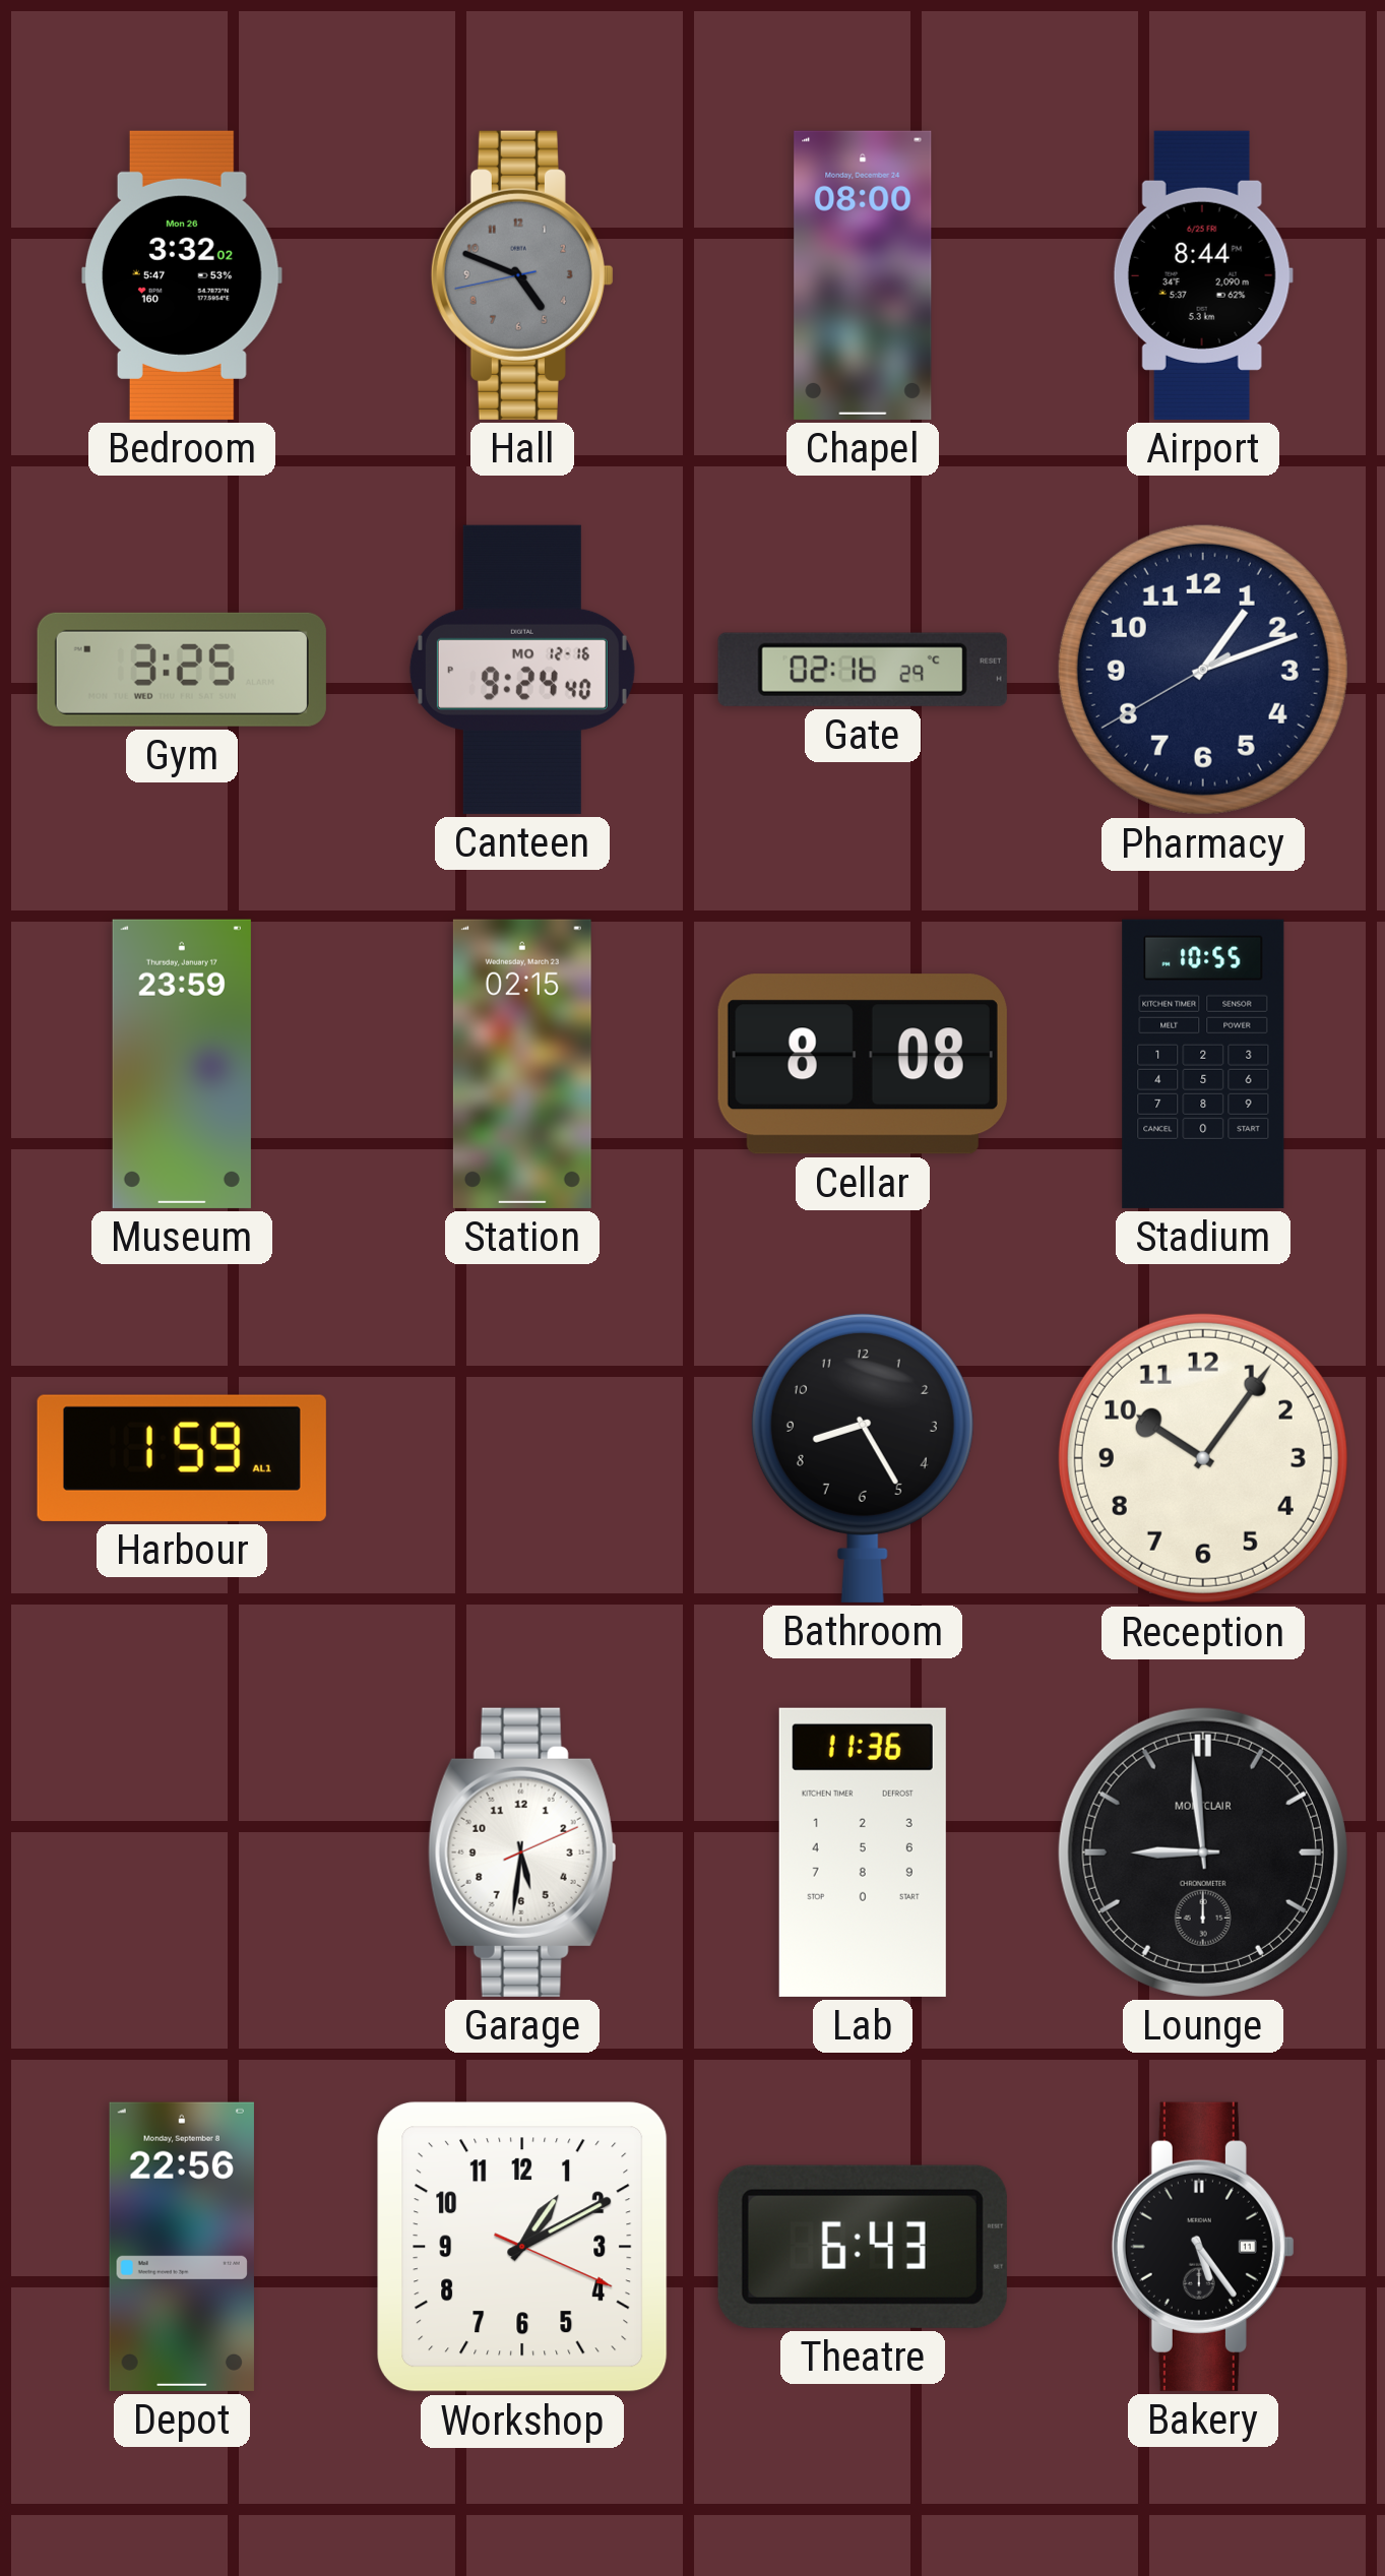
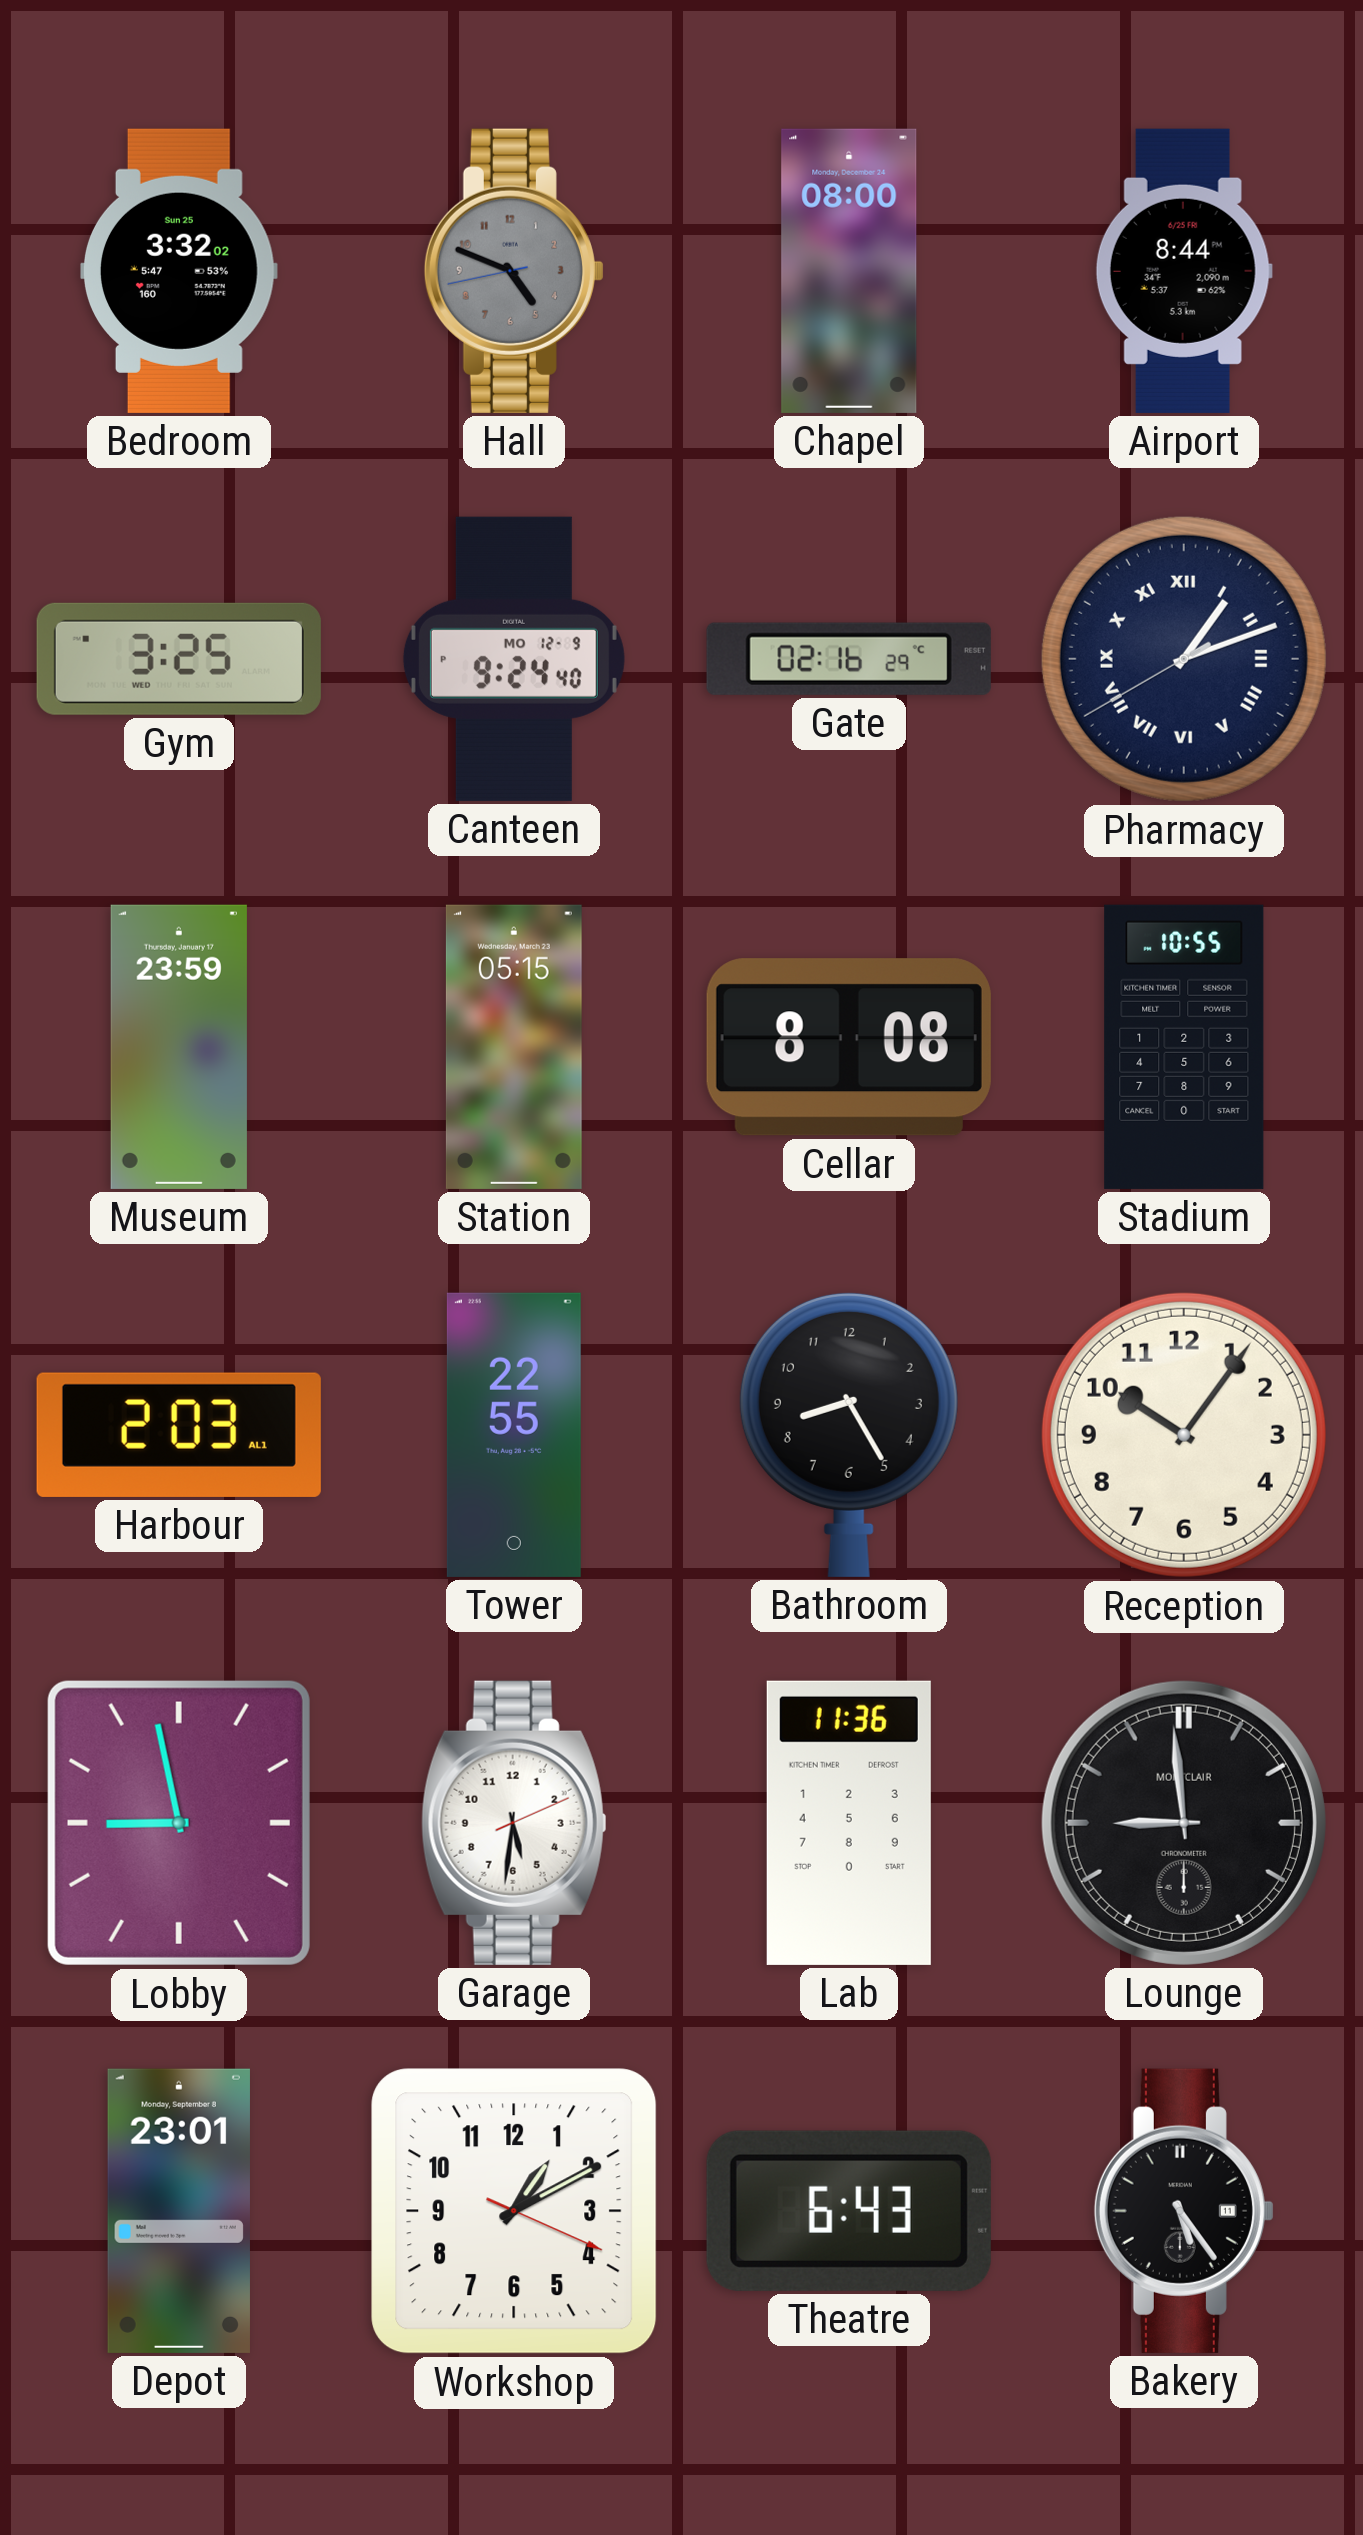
Bedroom date: Mon 26 -> Sun 25 (180, 271)
Canteen date: MO 12-16 -> MO 12-9 (514, 659)
Pharmacy numerals: Arabic -> Roman (1184, 659)
Station: 02:15 -> 05:15 (514, 1047)
Harbour: 1:59 -> 2:03 (179, 1435)
Tower: none -> 22:55 (514, 1435)
Lobby: none -> 8:58 (179, 1823)
Depot: 22:56 -> 23:01 (179, 2211)
